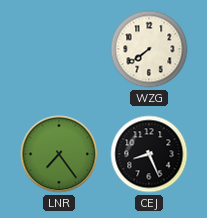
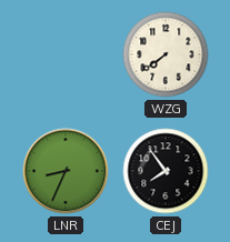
LNR: 7:24 -> 8:34 (66, 171)
CEJ: 8:26 -> 7:54 (166, 171)
